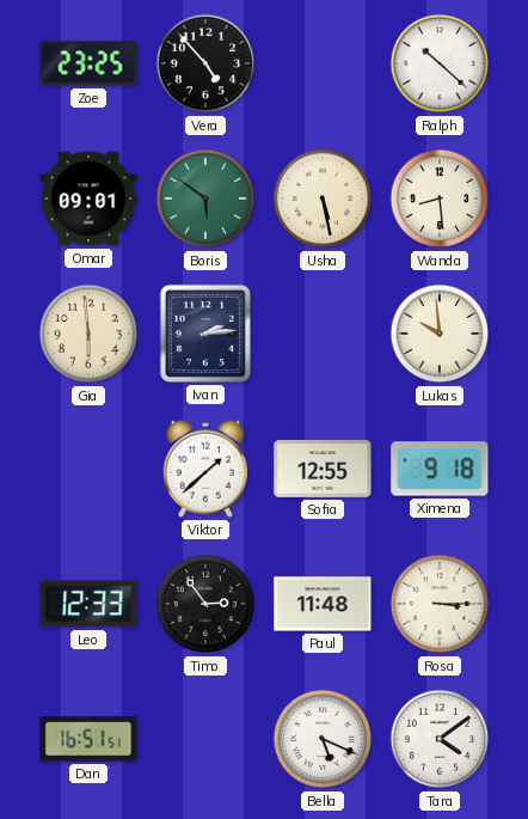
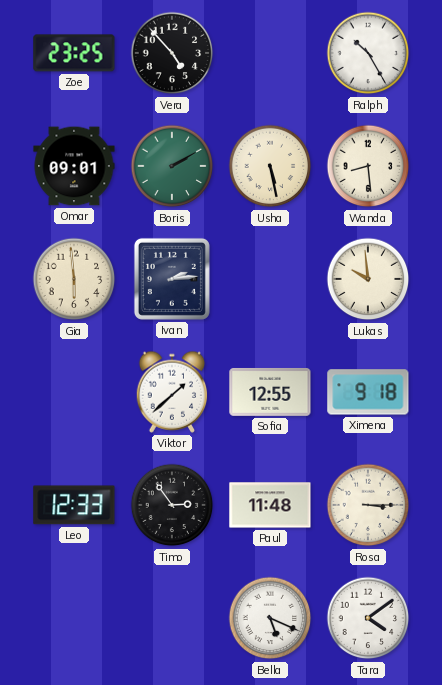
Ralph: 10:22 -> 10:25 (368, 53)
Boris: 5:51 -> 2:10 (172, 166)
Dan: 16:51 -> none (88, 739)
